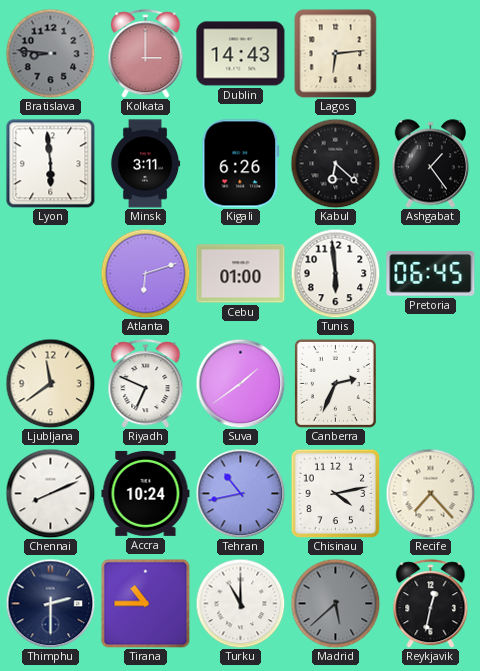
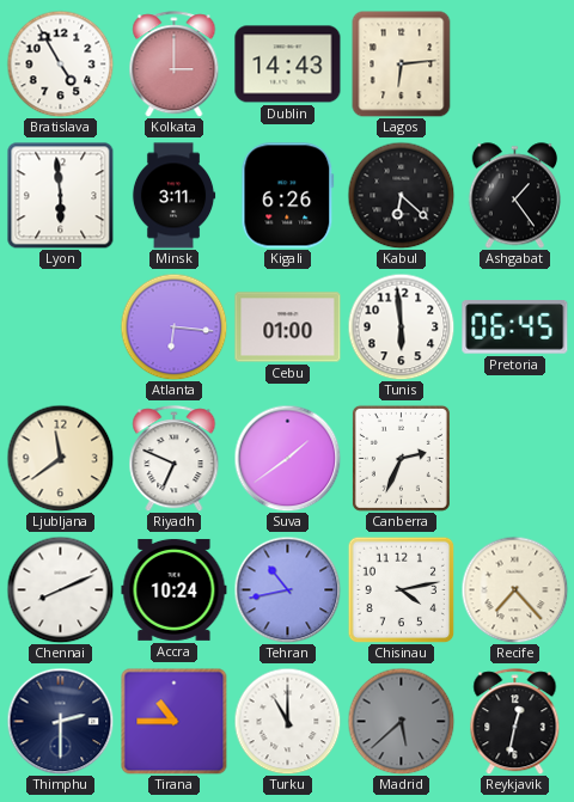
Bratislava: 8:46 -> 4:55 (60, 63)
Bratislava dial: grey -> white (60, 63)
Atlanta: 6:12 -> 6:16 (173, 326)
